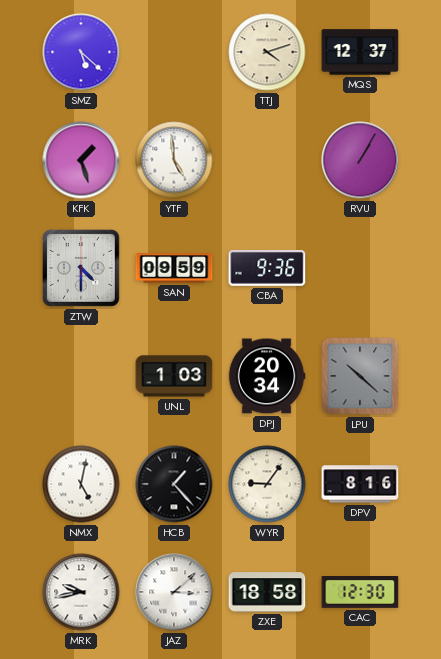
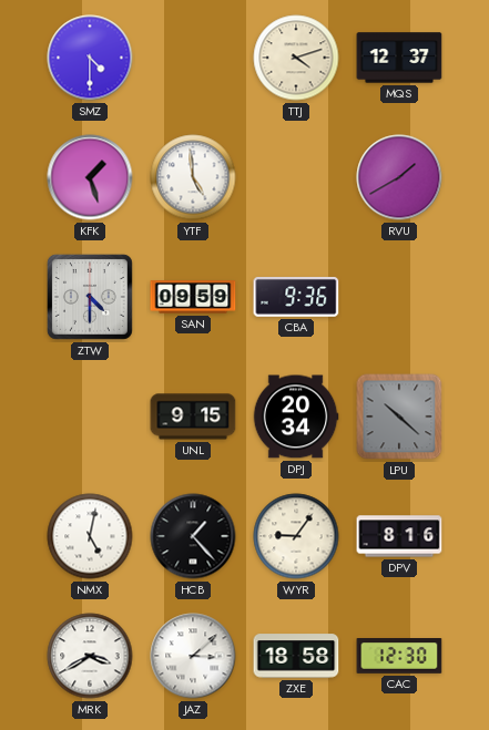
SMZ: 5:22 -> 4:30 (90, 58)
RVU: 1:05 -> 1:40 (399, 177)
UNL: 1:03 -> 9:15 (193, 417)
MRK: 9:43 -> 3:40 (90, 656)
